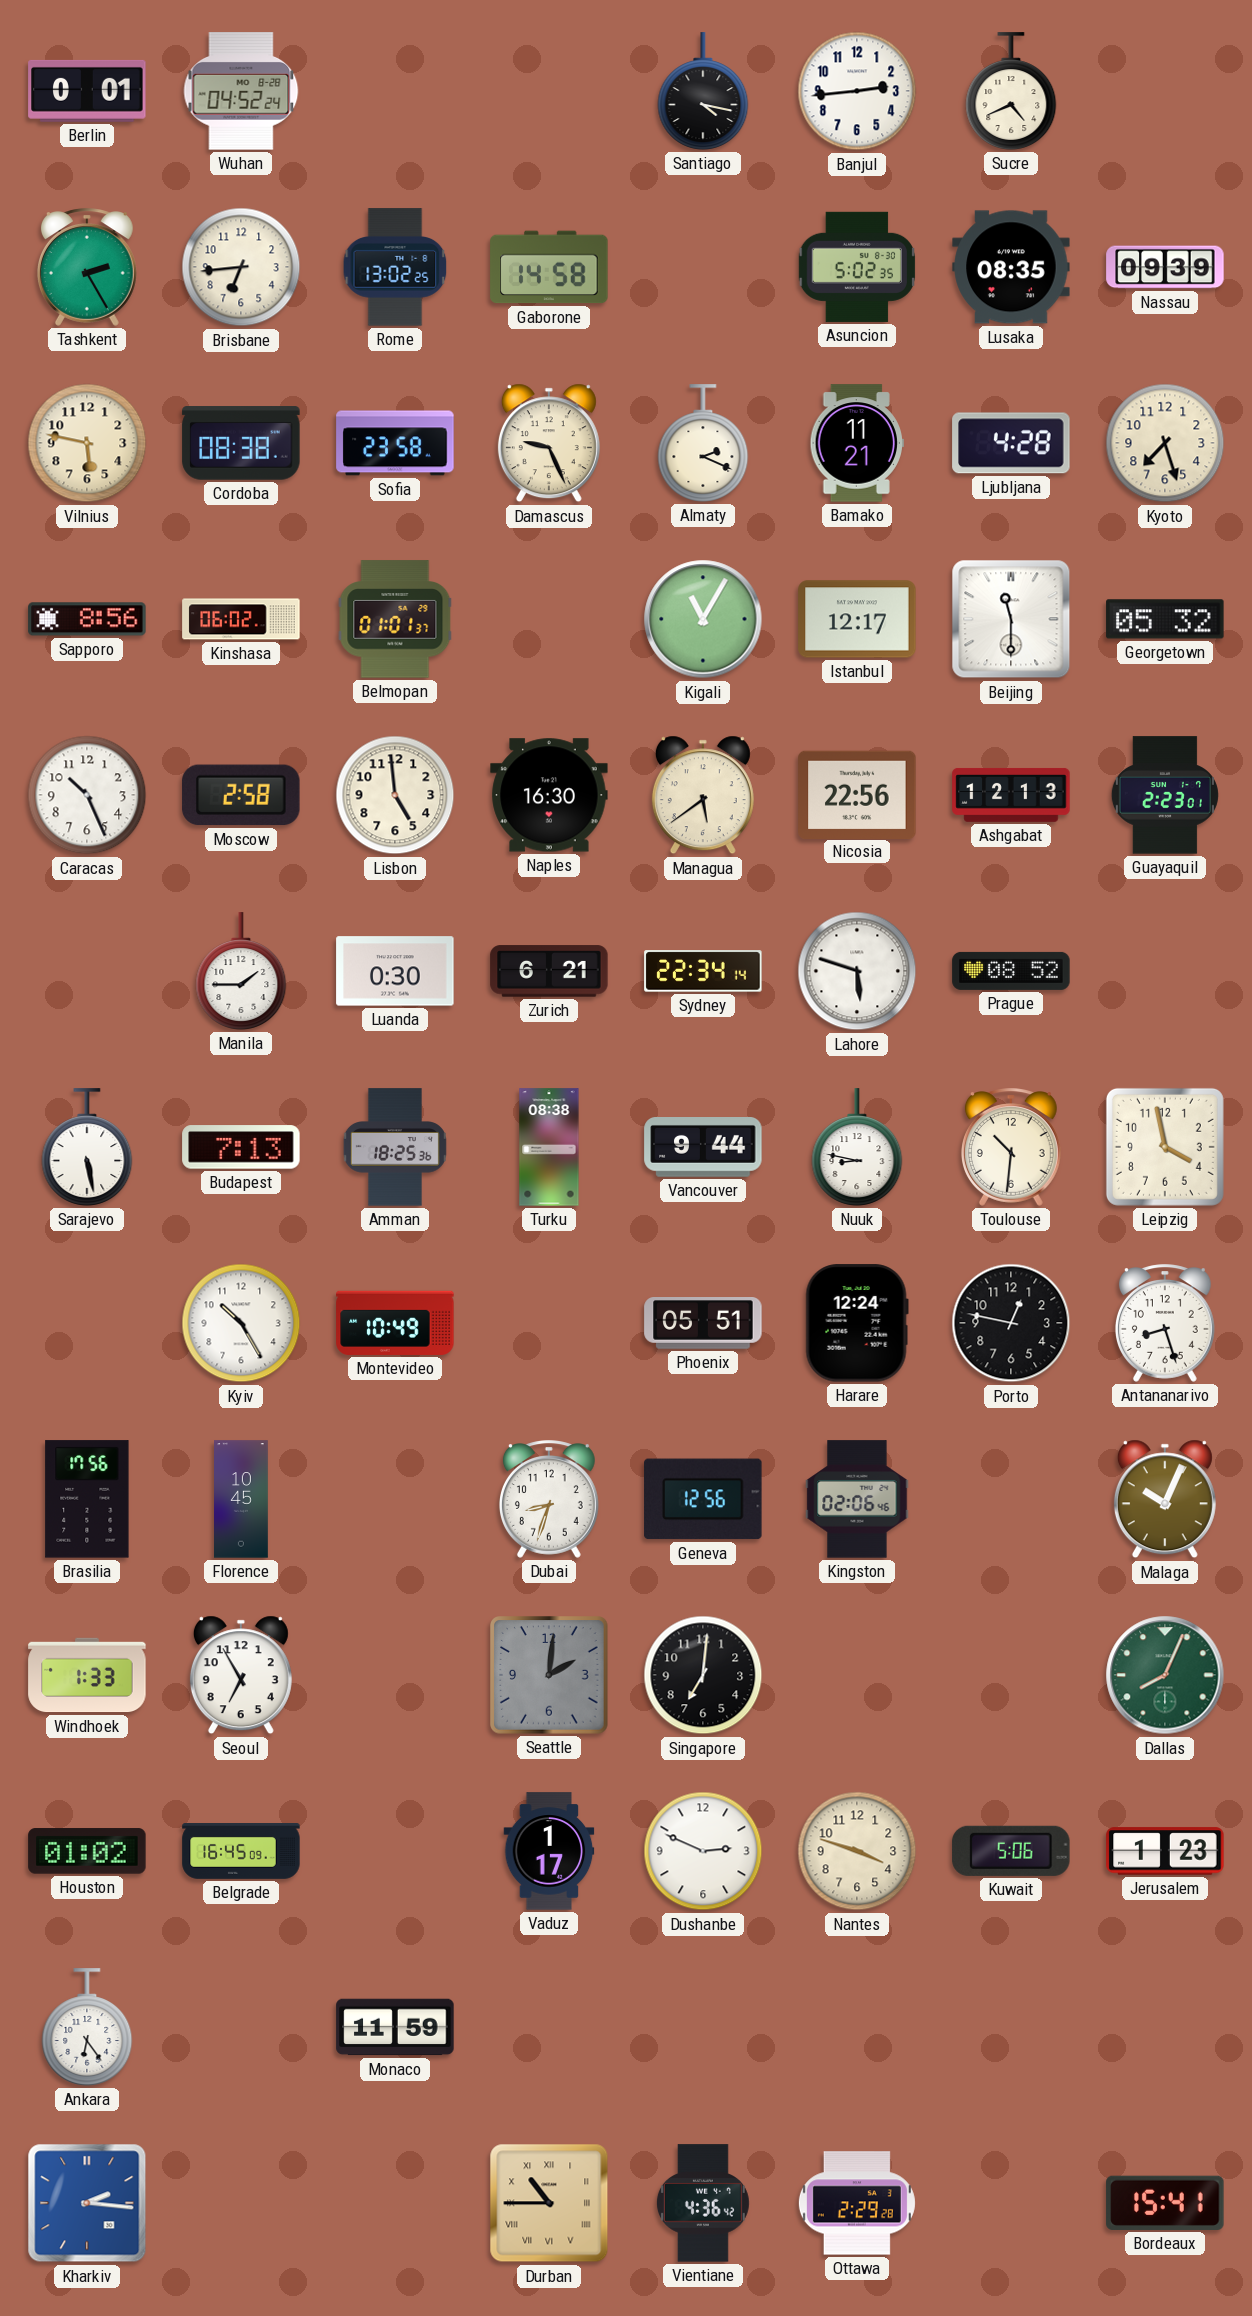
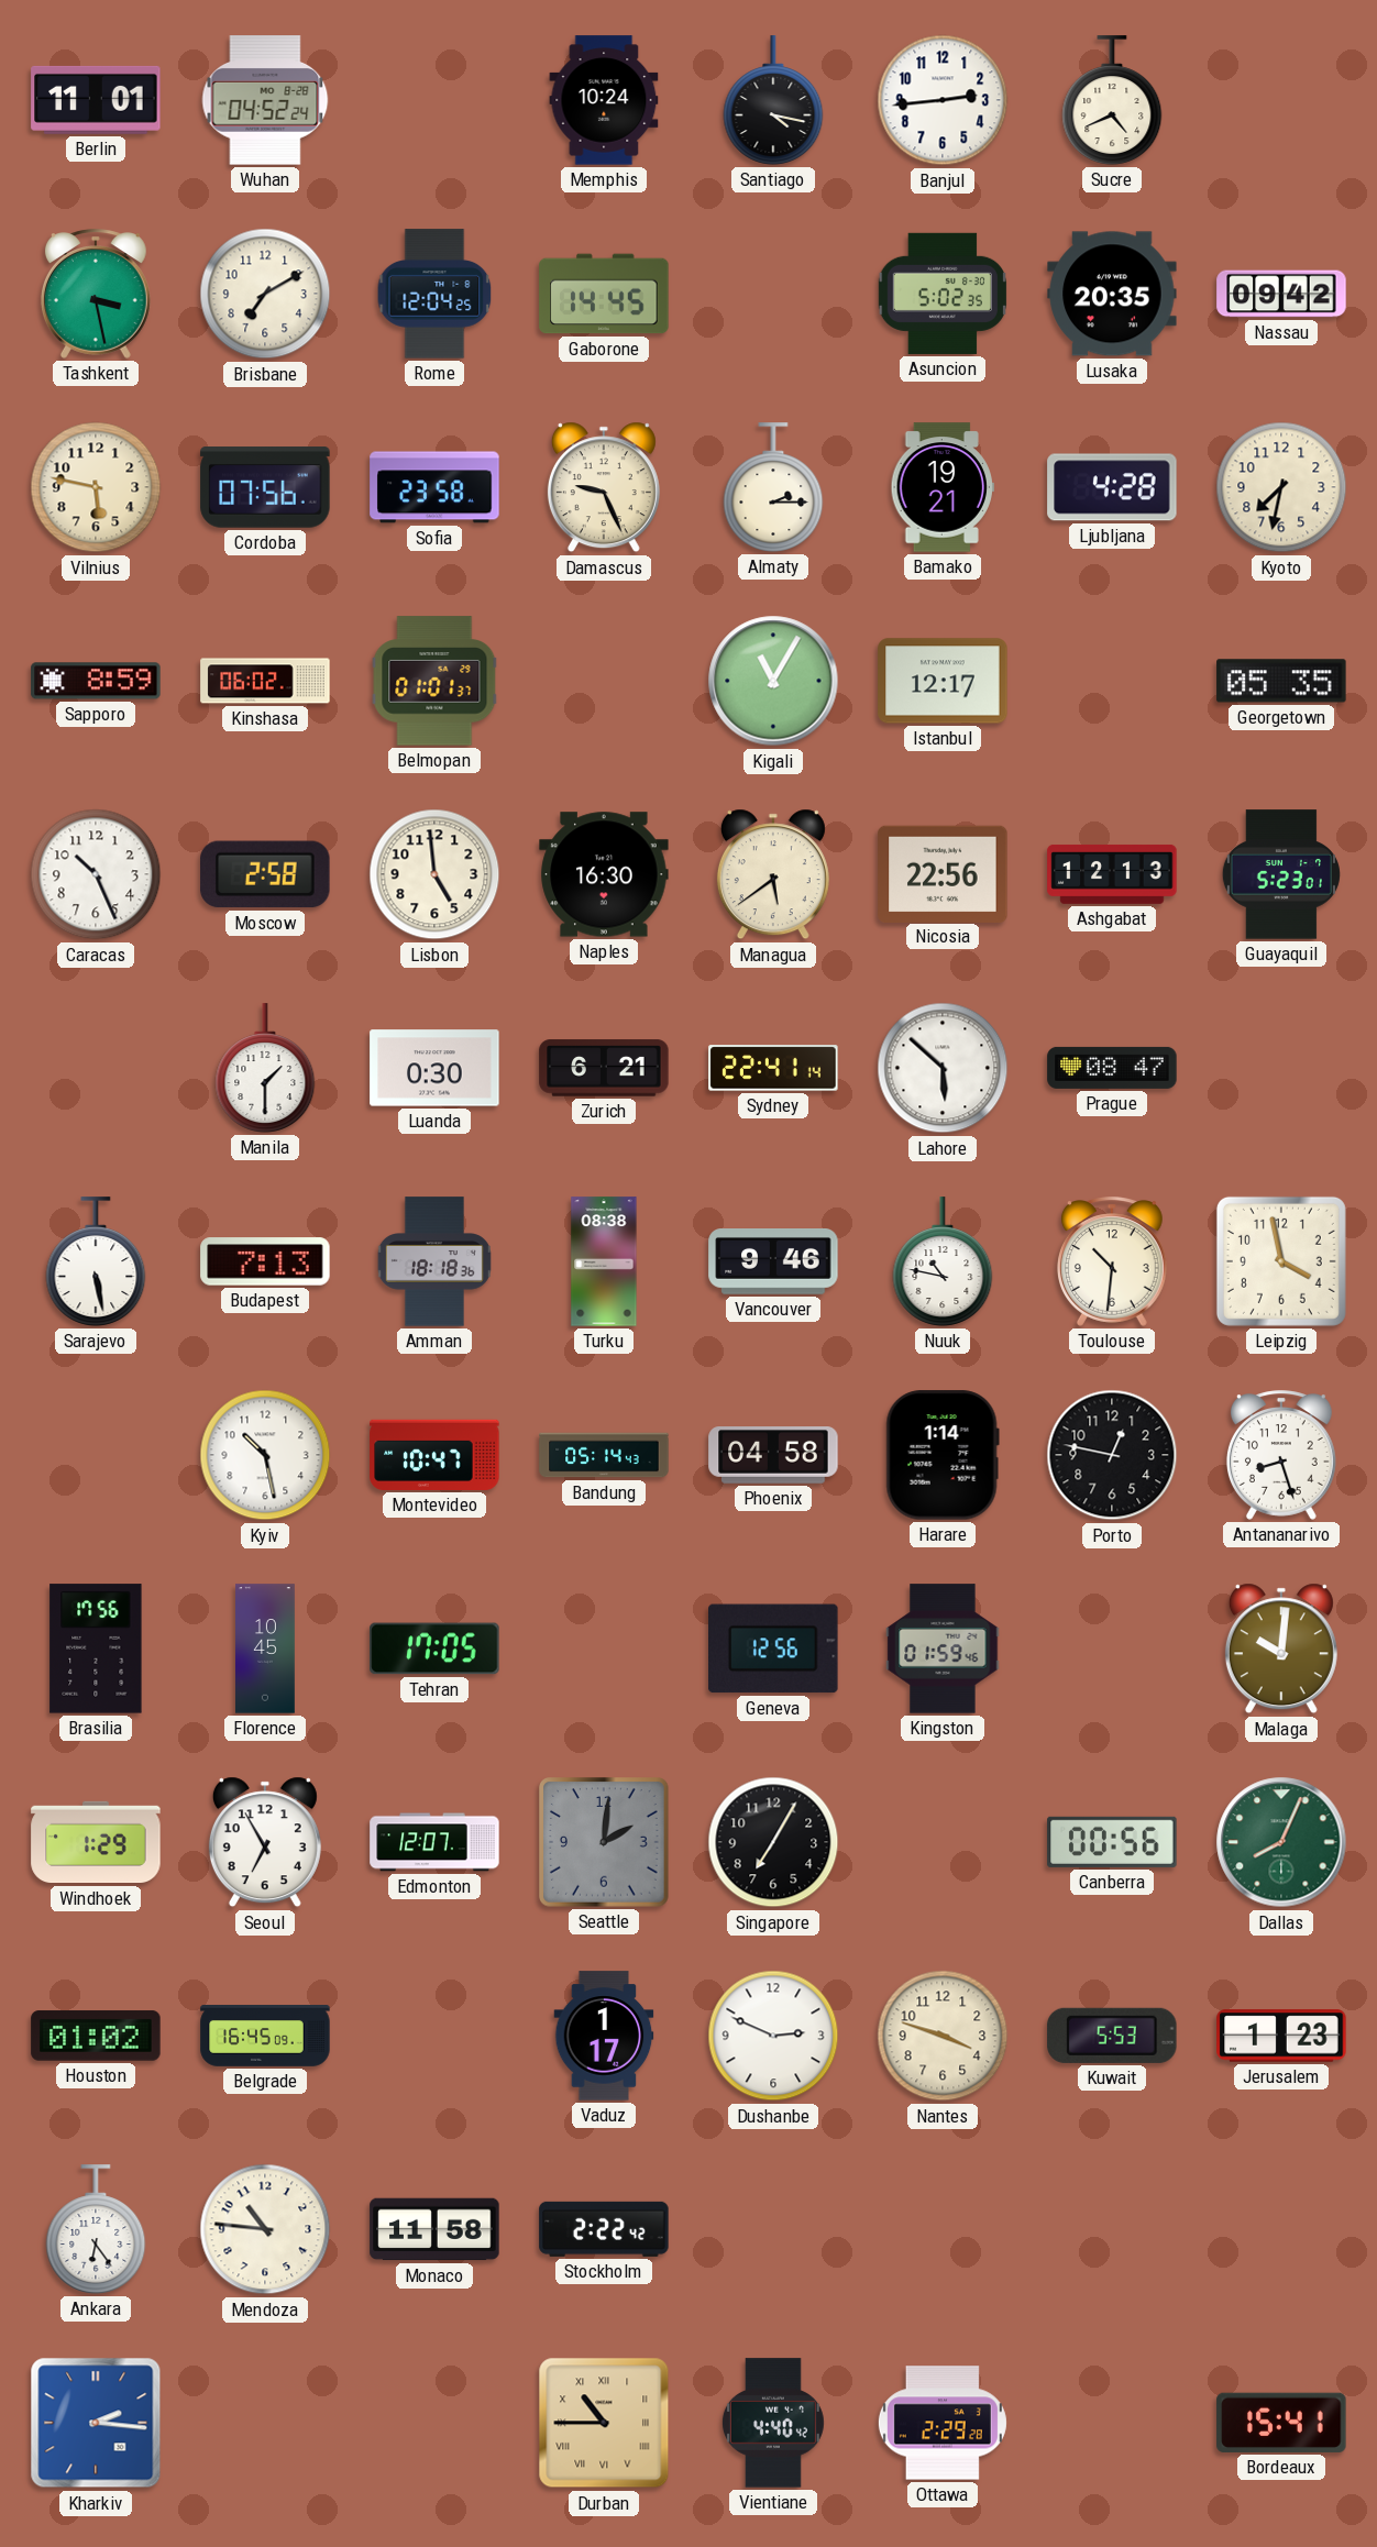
Berlin: 0:01 -> 11:01 (96, 100)
Memphis: none -> 10:24 (604, 100)
Tashkent: 2:25 -> 3:28 (96, 294)
Brisbane: 6:44 -> 7:10 (265, 294)
Rome: 13:02 -> 12:04 (434, 294)
Gaborone: 14:58 -> 14:45 (604, 294)
Lusaka: 08:35 -> 20:35 (1112, 294)
Nassau: 09:39 -> 09:42 (1281, 294)
Cordoba: 08:38 -> 07:56 (265, 487)
Almaty: 2:19 -> 2:15 (773, 487)
Bamako: 11:21 -> 19:21 (941, 487)
Kyoto: 7:27 -> 7:32 (1281, 487)
Sapporo: 8:56 -> 8:59 (96, 681)
Beijing: 11:30 -> none (1011, 619)
Georgetown: 05:32 -> 05:35 (1281, 681)
Guayaquil: 2:23 -> 5:23 (1281, 874)
Manila: 1:45 -> 1:30 (265, 1068)
Sydney: 22:34 -> 22:41 (773, 1068)
Lahore: 5:48 -> 5:52 (943, 1068)
Prague: 08:52 -> 08:47 (1112, 1068)
Amman: 18:25 -> 18:18 (434, 1261)
Vancouver: 9:44 -> 9:46 (773, 1263)
Nuuk: 8:47 -> 10:47 (943, 1261)
Kyiv: 10:25 -> 10:28 (265, 1455)
Montevideo: 10:49 -> 10:47 (434, 1455)
Bandung: none -> 05:14 (604, 1455)
Phoenix: 05:51 -> 04:58 (773, 1455)
Harare: 12:24 -> 1:14 (943, 1455)
Tehran: none -> 17:05 (434, 1649)
Dubai: 8:33 -> none (549, 1499)
Kingston: 02:06 -> 01:59 (943, 1649)
Malaga: 10:04 -> 10:01 (1281, 1649)
Windhoek: 1:33 -> 1:29 (96, 1842)
Edmonton: none -> 12:07 (434, 1842)
Singapore: 7:01 -> 7:05 (773, 1842)
Canberra: none -> 00:56 (1112, 1842)
Kuwait: 5:06 -> 5:53 (1112, 2036)
Mendoza: none -> 10:46 (265, 2229)
Monaco: 11:59 -> 11:58 (434, 2229)
Stockholm: none -> 2:22 (604, 2229)
Vientiane: 4:36 -> 4:40 (773, 2423)
